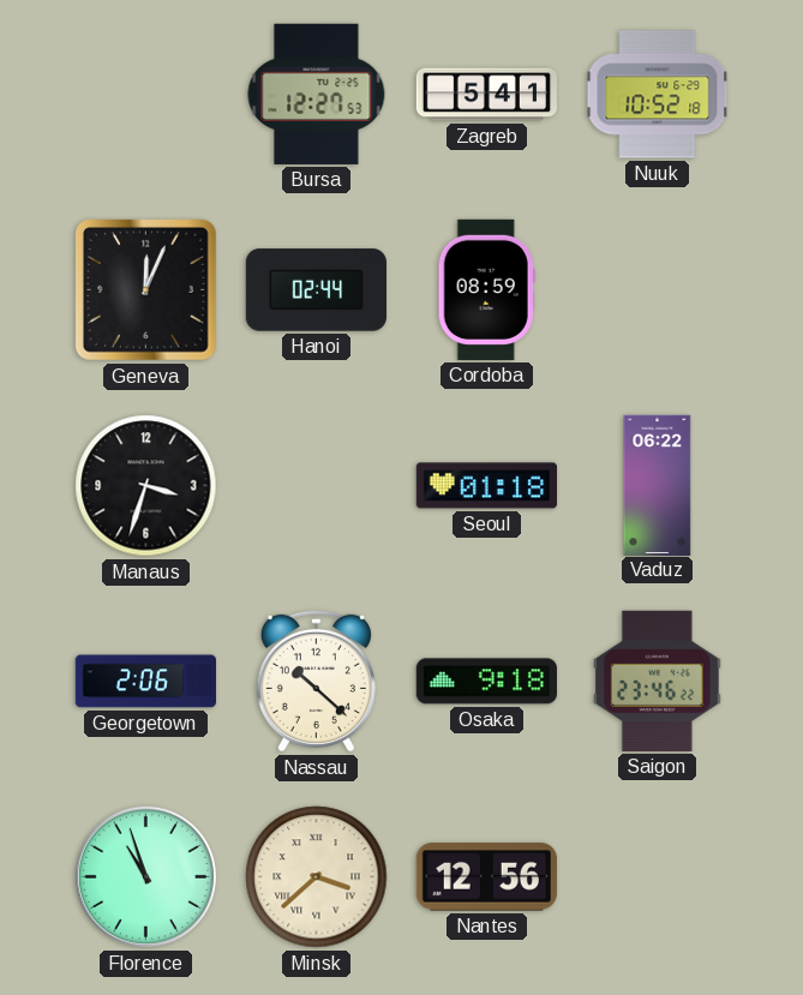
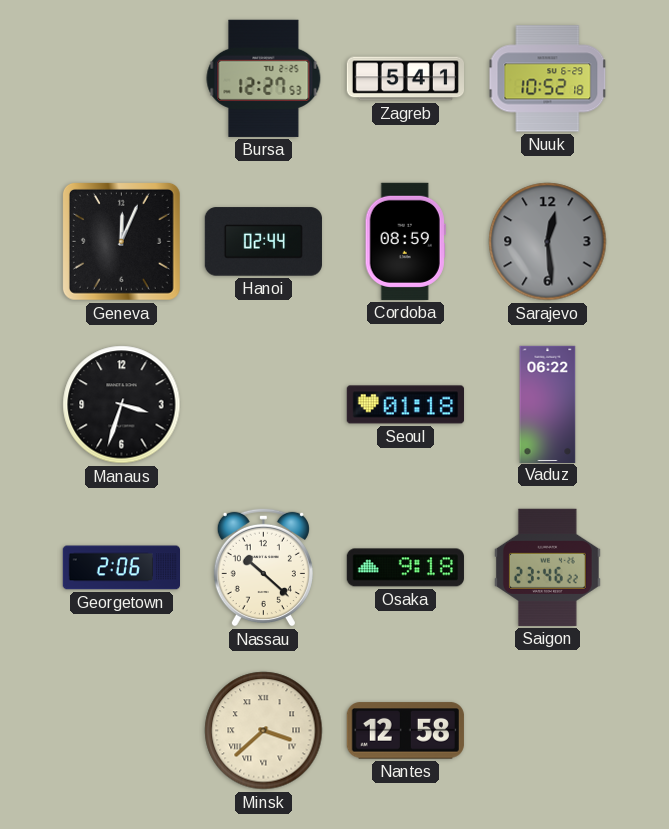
Sarajevo: none -> 12:29 (548, 242)
Florence: 10:57 -> none (145, 876)
Nantes: 12:56 -> 12:58 (405, 731)
